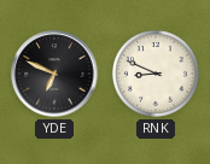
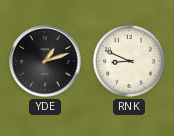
YDE: 6:49 -> 1:12 (45, 61)
